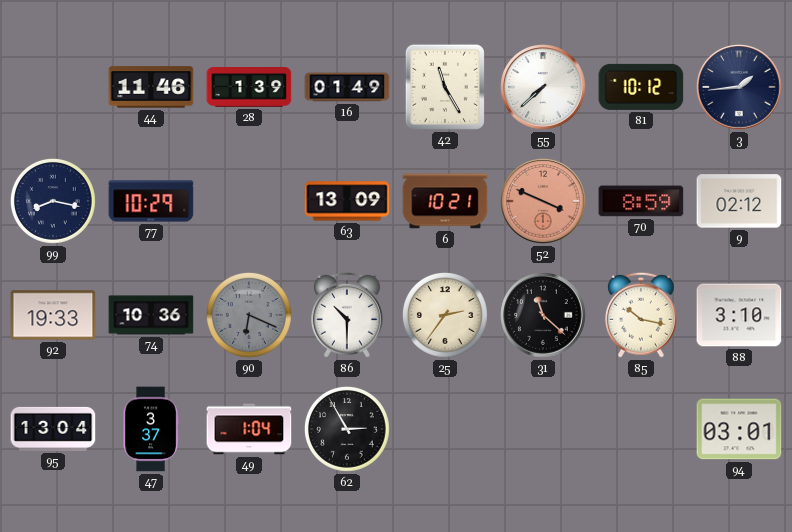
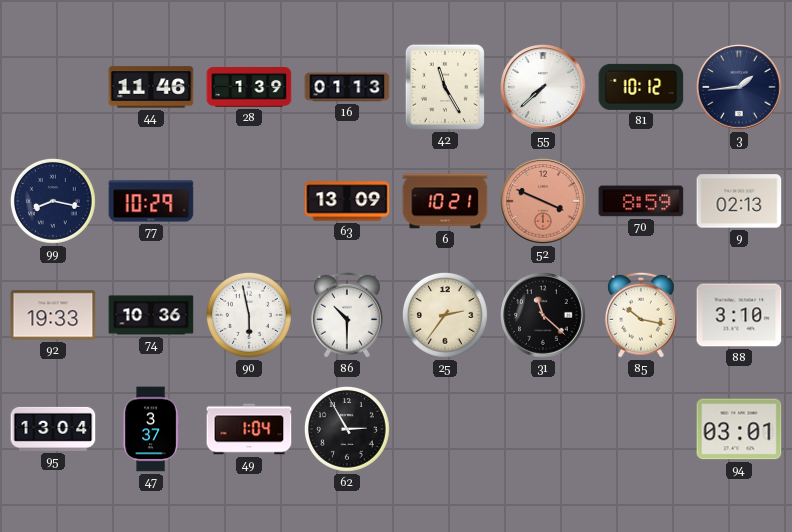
16: 01:49 -> 01:13 (347, 87)
9: 02:12 -> 02:13 (739, 201)
90: 6:19 -> 5:58 (249, 315)
90 dial: grey -> white (249, 315)
